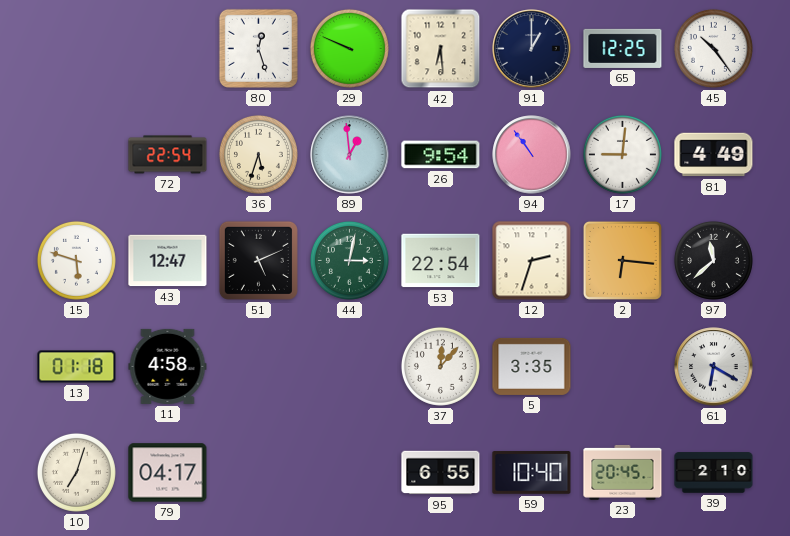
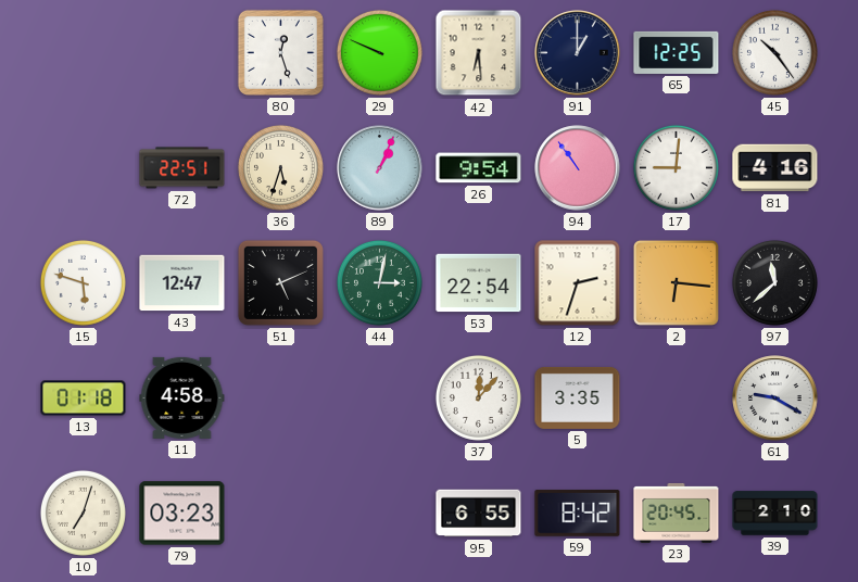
72: 22:54 -> 22:51 (182, 168)
89: 12:59 -> 1:04 (380, 168)
81: 4:49 -> 4:16 (775, 168)
61: 6:20 -> 9:20 (775, 398)
79: 04:17 -> 03:23 (182, 514)
59: 10:40 -> 8:42 (578, 514)
